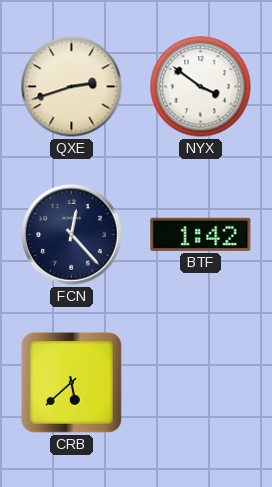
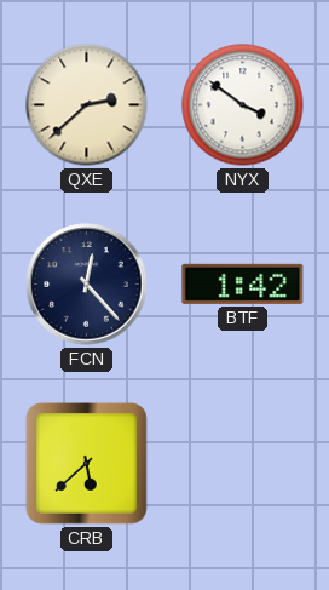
QXE: 2:42 -> 2:38 (87, 105)
